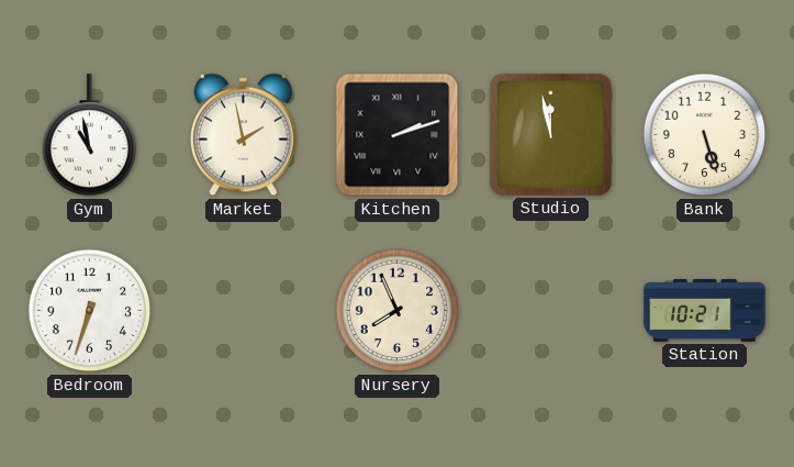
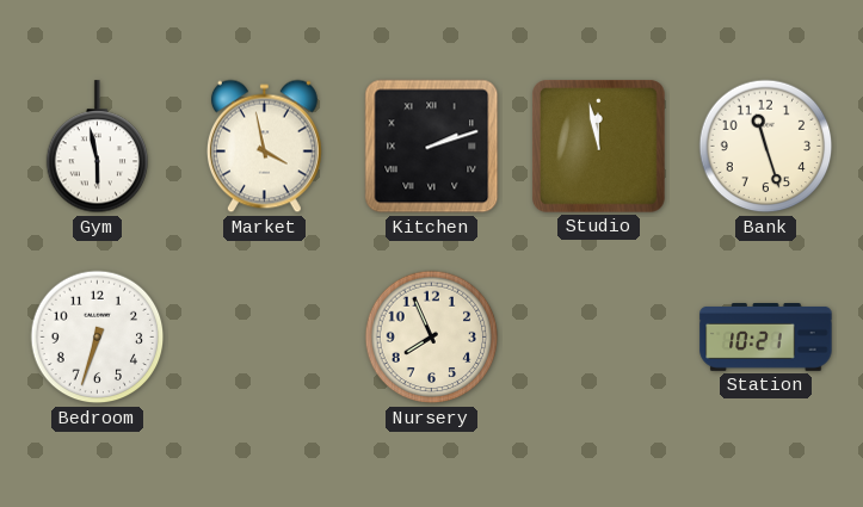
Gym: 10:58 -> 5:58 (98, 147)
Market: 1:58 -> 3:58 (264, 147)
Bank: 5:27 -> 11:27 (766, 147)
